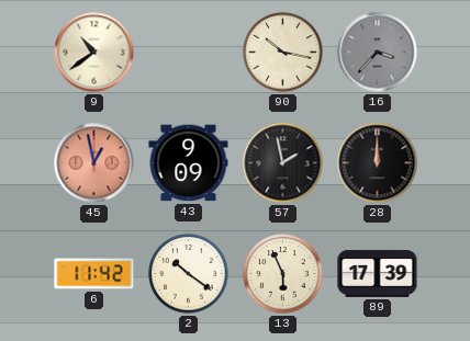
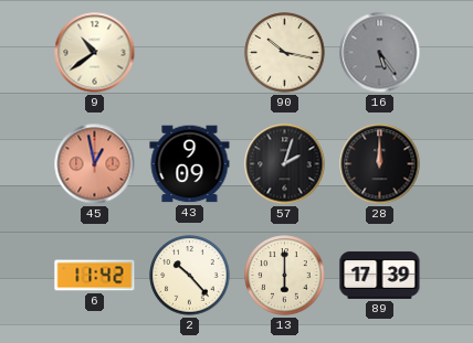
16: 3:37 -> 5:24 (380, 53)
57: 1:58 -> 2:03 (285, 164)
2: 10:21 -> 10:23 (190, 276)
13: 5:56 -> 6:00 (285, 276)
